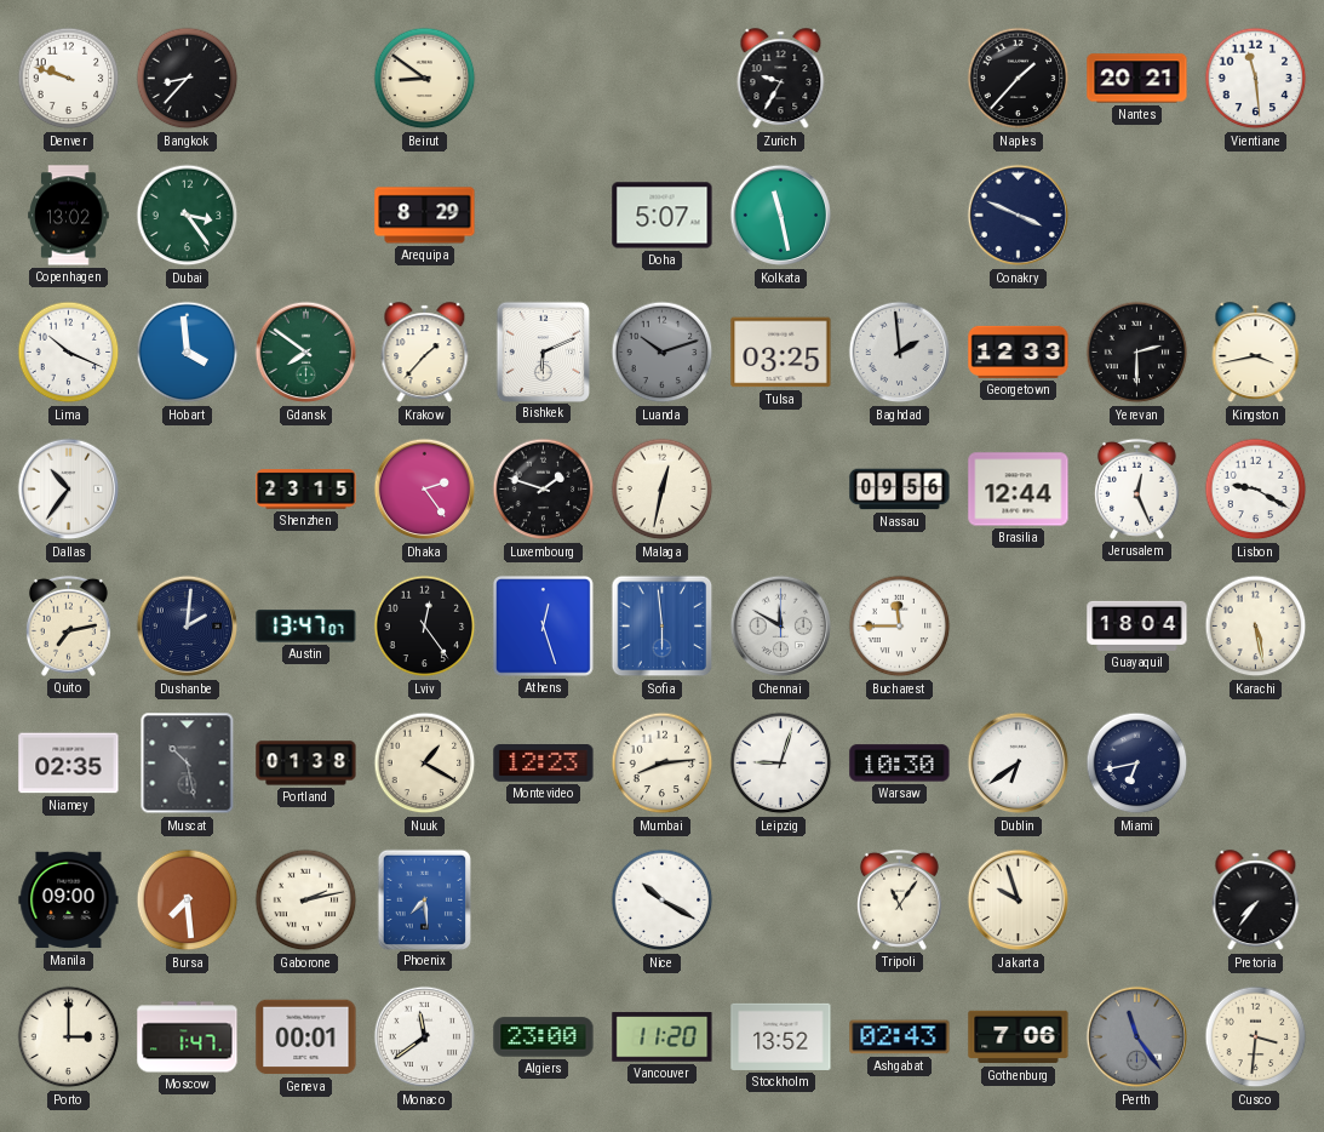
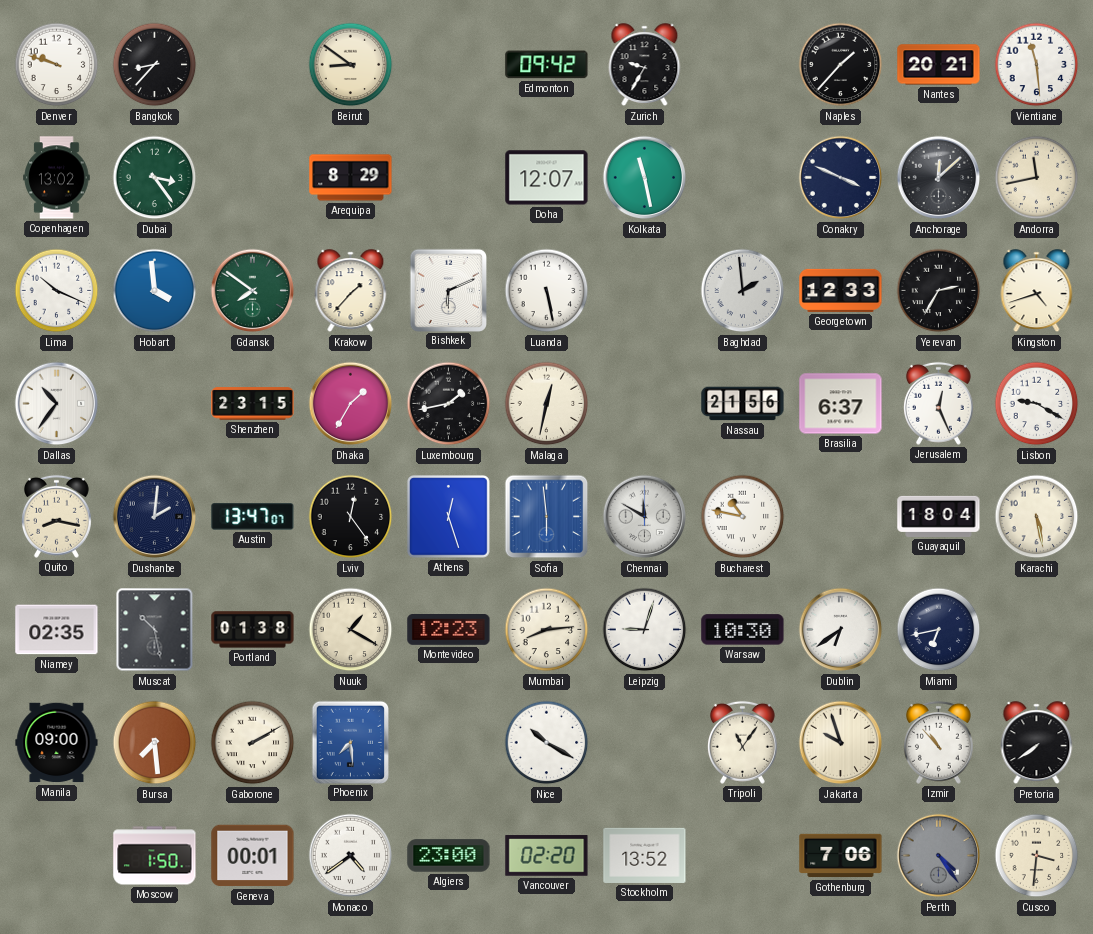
Edmonton: none -> 09:42 (547, 65)
Doha: 5:07 -> 12:07 (547, 178)
Anchorage: none -> 12:08 (939, 178)
Andorra: none -> 11:43 (1037, 178)
Luanda: 10:12 -> 5:28 (547, 291)
Luanda dial: grey -> white (547, 291)
Tulsa: 03:25 -> none (781, 353)
Yerevan: 2:30 -> 2:35 (939, 291)
Kingston: 3:43 -> 4:42 (1037, 291)
Dhaka: 2:24 -> 1:35 (351, 404)
Luxembourg: 1:48 -> 1:43 (449, 404)
Nassau: 09:56 -> 21:56 (743, 404)
Brasilia: 12:44 -> 6:37 (841, 404)
Quito: 7:13 -> 8:17 (56, 516)
Bucharest: 11:45 -> 10:47 (743, 517)
Gaborone: 2:13 -> 2:10 (253, 743)
Izmir: none -> 10:53 (938, 742)
Pretoria: 7:36 -> 7:39 (1037, 743)
Porto: 3:00 -> none (69, 1037)
Moscow: 1:47 -> 1:50 (155, 856)
Monaco: 11:39 -> 4:39 (351, 856)
Vancouver: 11:20 -> 02:20 (547, 856)
Ashgabat: 02:43 -> none (900, 1037)
Perth: 11:24 -> 4:24 (939, 856)
